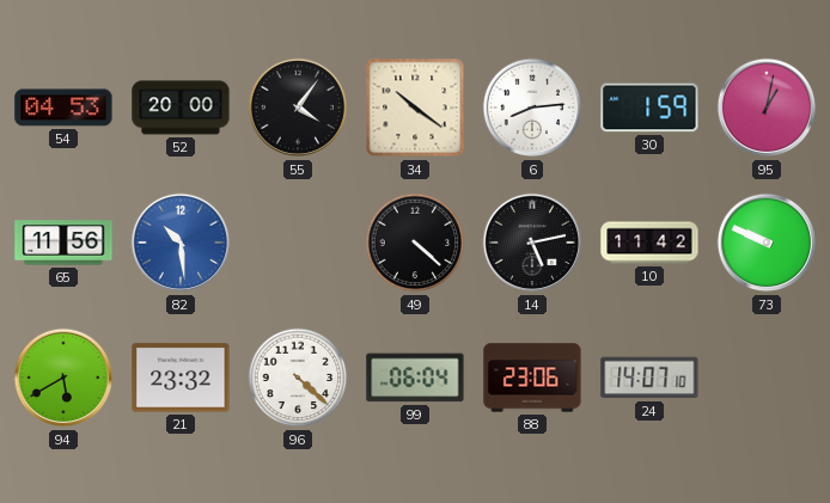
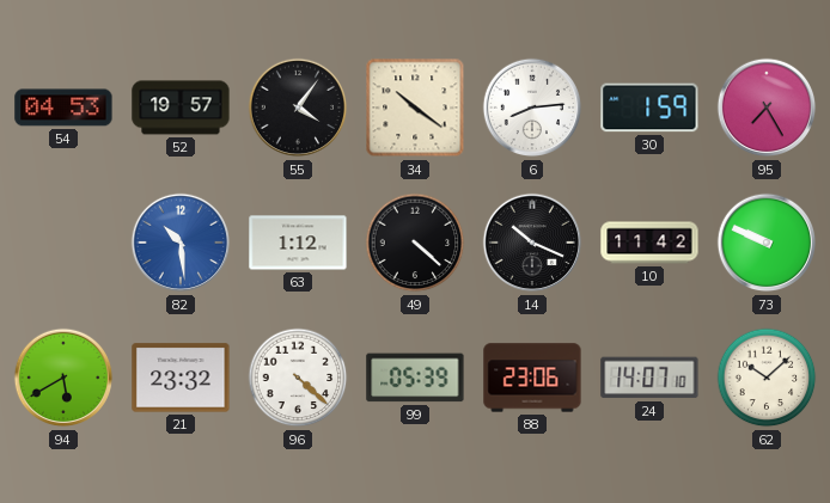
52: 20:00 -> 19:57 (181, 108)
95: 1:02 -> 7:25 (767, 108)
65: 11:56 -> none (63, 243)
63: none -> 1:12 (298, 243)
14: 5:13 -> 10:19 (532, 243)
99: 06:04 -> 05:39 (415, 378)
62: none -> 10:08 (767, 378)
